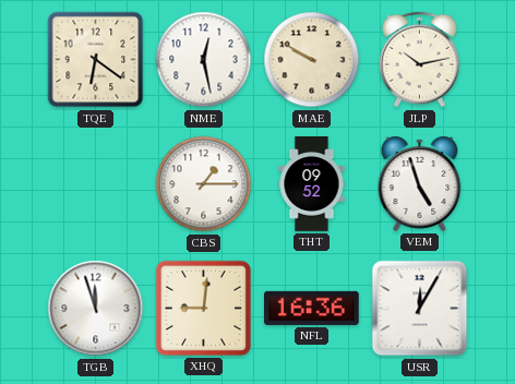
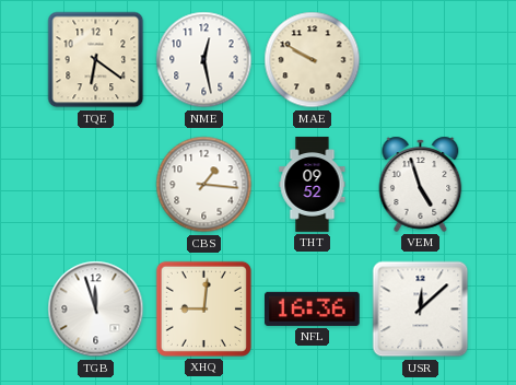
JLP: 10:13 -> none (420, 60)
CBS: 1:15 -> 1:16 (204, 185)
USR: 12:05 -> 12:08 (421, 310)
